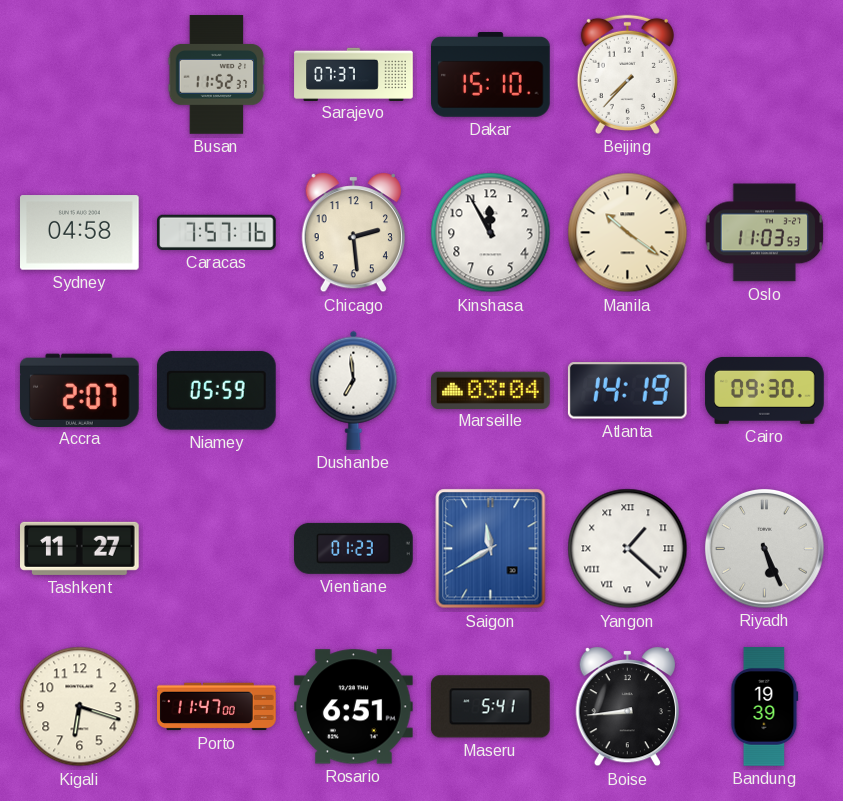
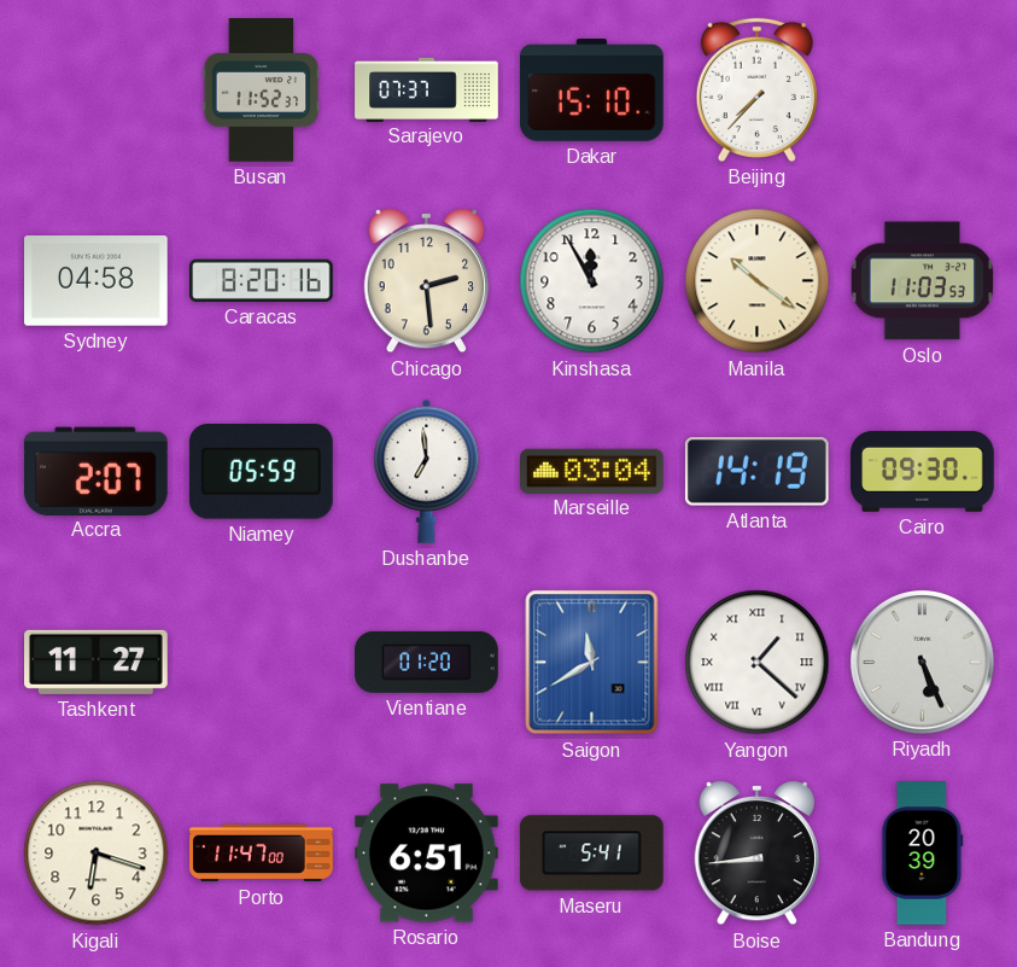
Caracas: 7:57 -> 8:20 (262, 280)
Vientiane: 01:23 -> 01:20 (427, 662)
Bandung: 19:39 -> 20:39 (923, 854)
